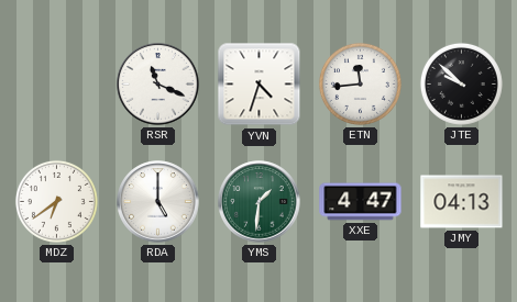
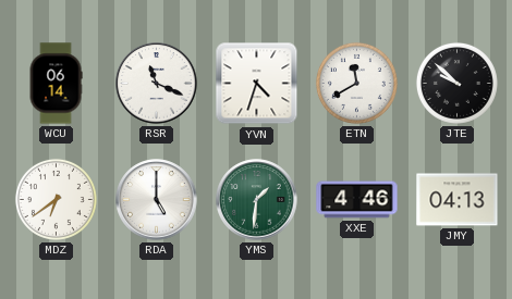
WCU: none -> 06:14 (56, 84)
ETN: 11:44 -> 11:40 (356, 83)
XXE: 4:47 -> 4:46 (357, 200)
